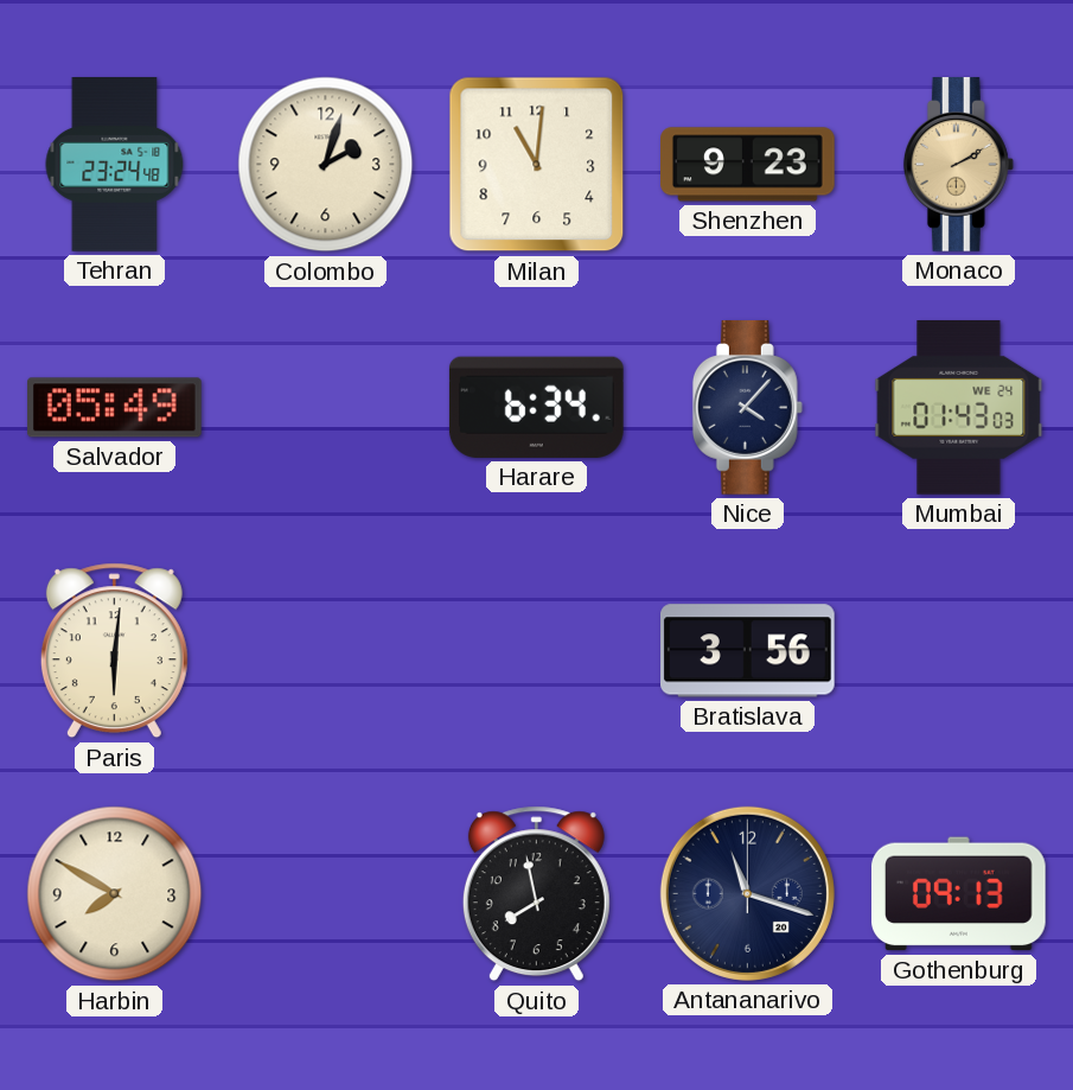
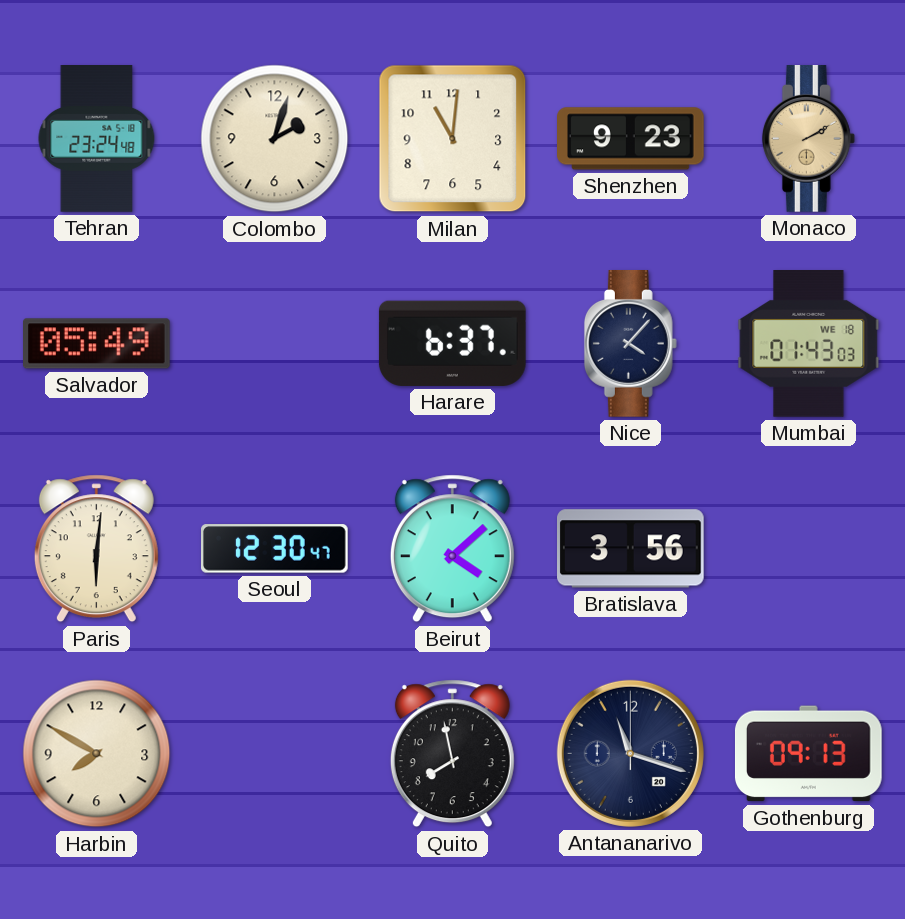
Harare: 6:34 -> 6:37 (452, 343)
Mumbai date: WE 24 -> WE 18 (809, 344)
Seoul: none -> 12:30 (275, 549)
Beirut: none -> 4:08 (452, 549)
